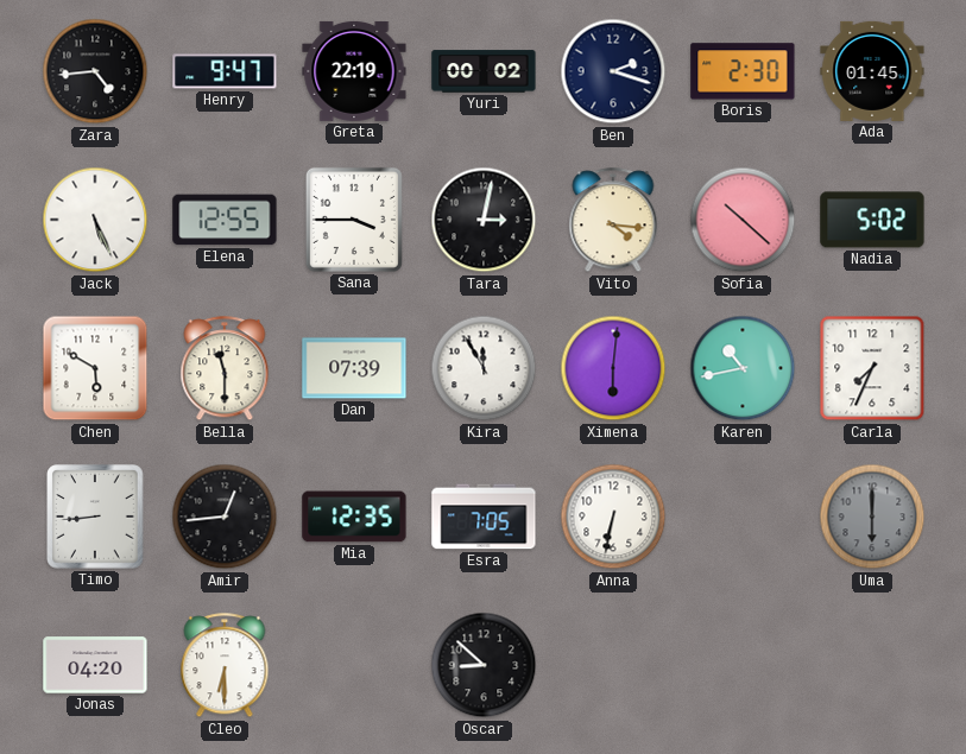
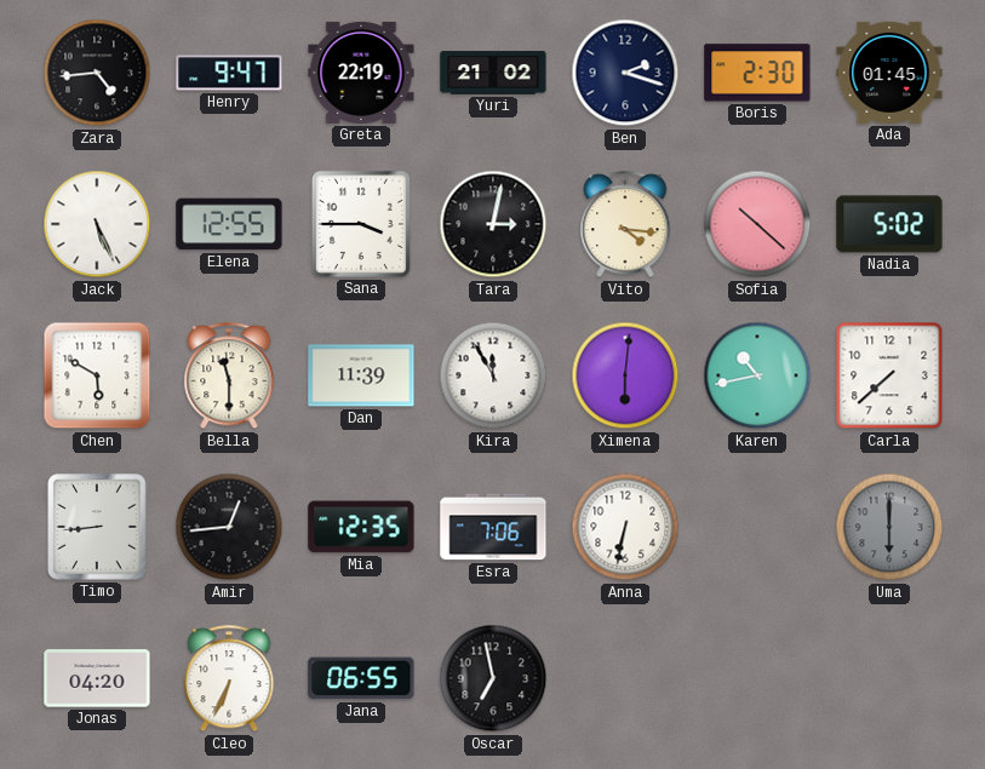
Yuri: 00:02 -> 21:02 (493, 73)
Dan: 07:39 -> 11:39 (361, 375)
Carla: 7:34 -> 7:38 (889, 375)
Esra: 7:05 -> 7:06 (493, 527)
Cleo: 6:30 -> 6:34 (229, 679)
Jana: none -> 06:55 (361, 678)
Oscar: 8:52 -> 6:58 (493, 678)
